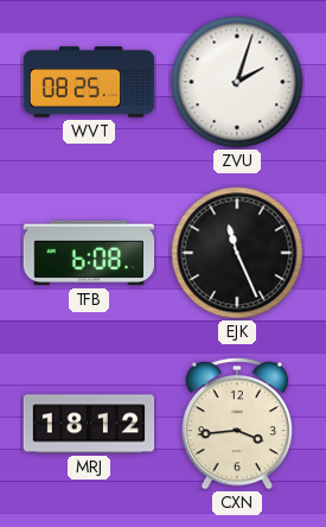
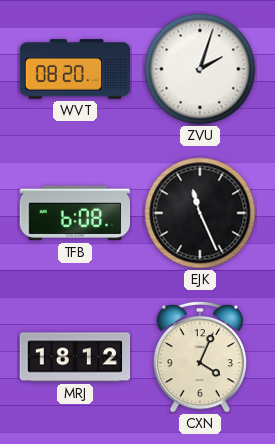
WVT: 08:25 -> 08:20 (75, 69)
CXN: 3:44 -> 4:04 (200, 357)
